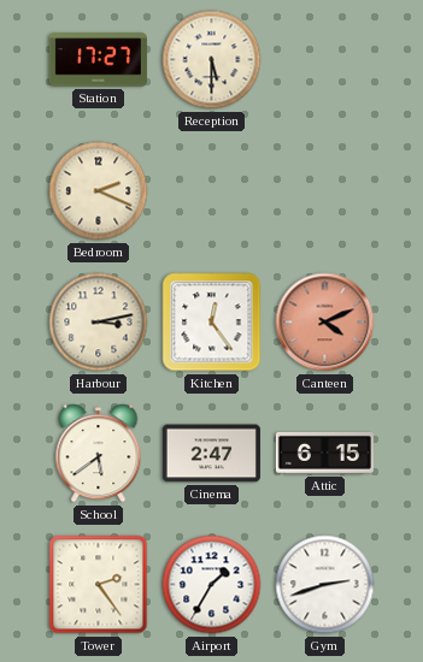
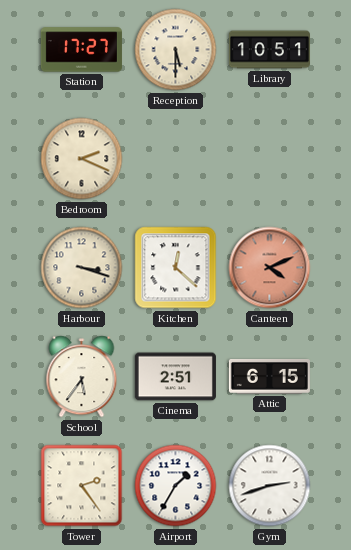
Library: none -> 10:51 (269, 50)
Harbour: 3:13 -> 3:18 (82, 268)
Kitchen: 12:24 -> 12:22 (176, 268)
School: 5:39 -> 5:36 (82, 377)
Cinema: 2:47 -> 2:51 (175, 377)
